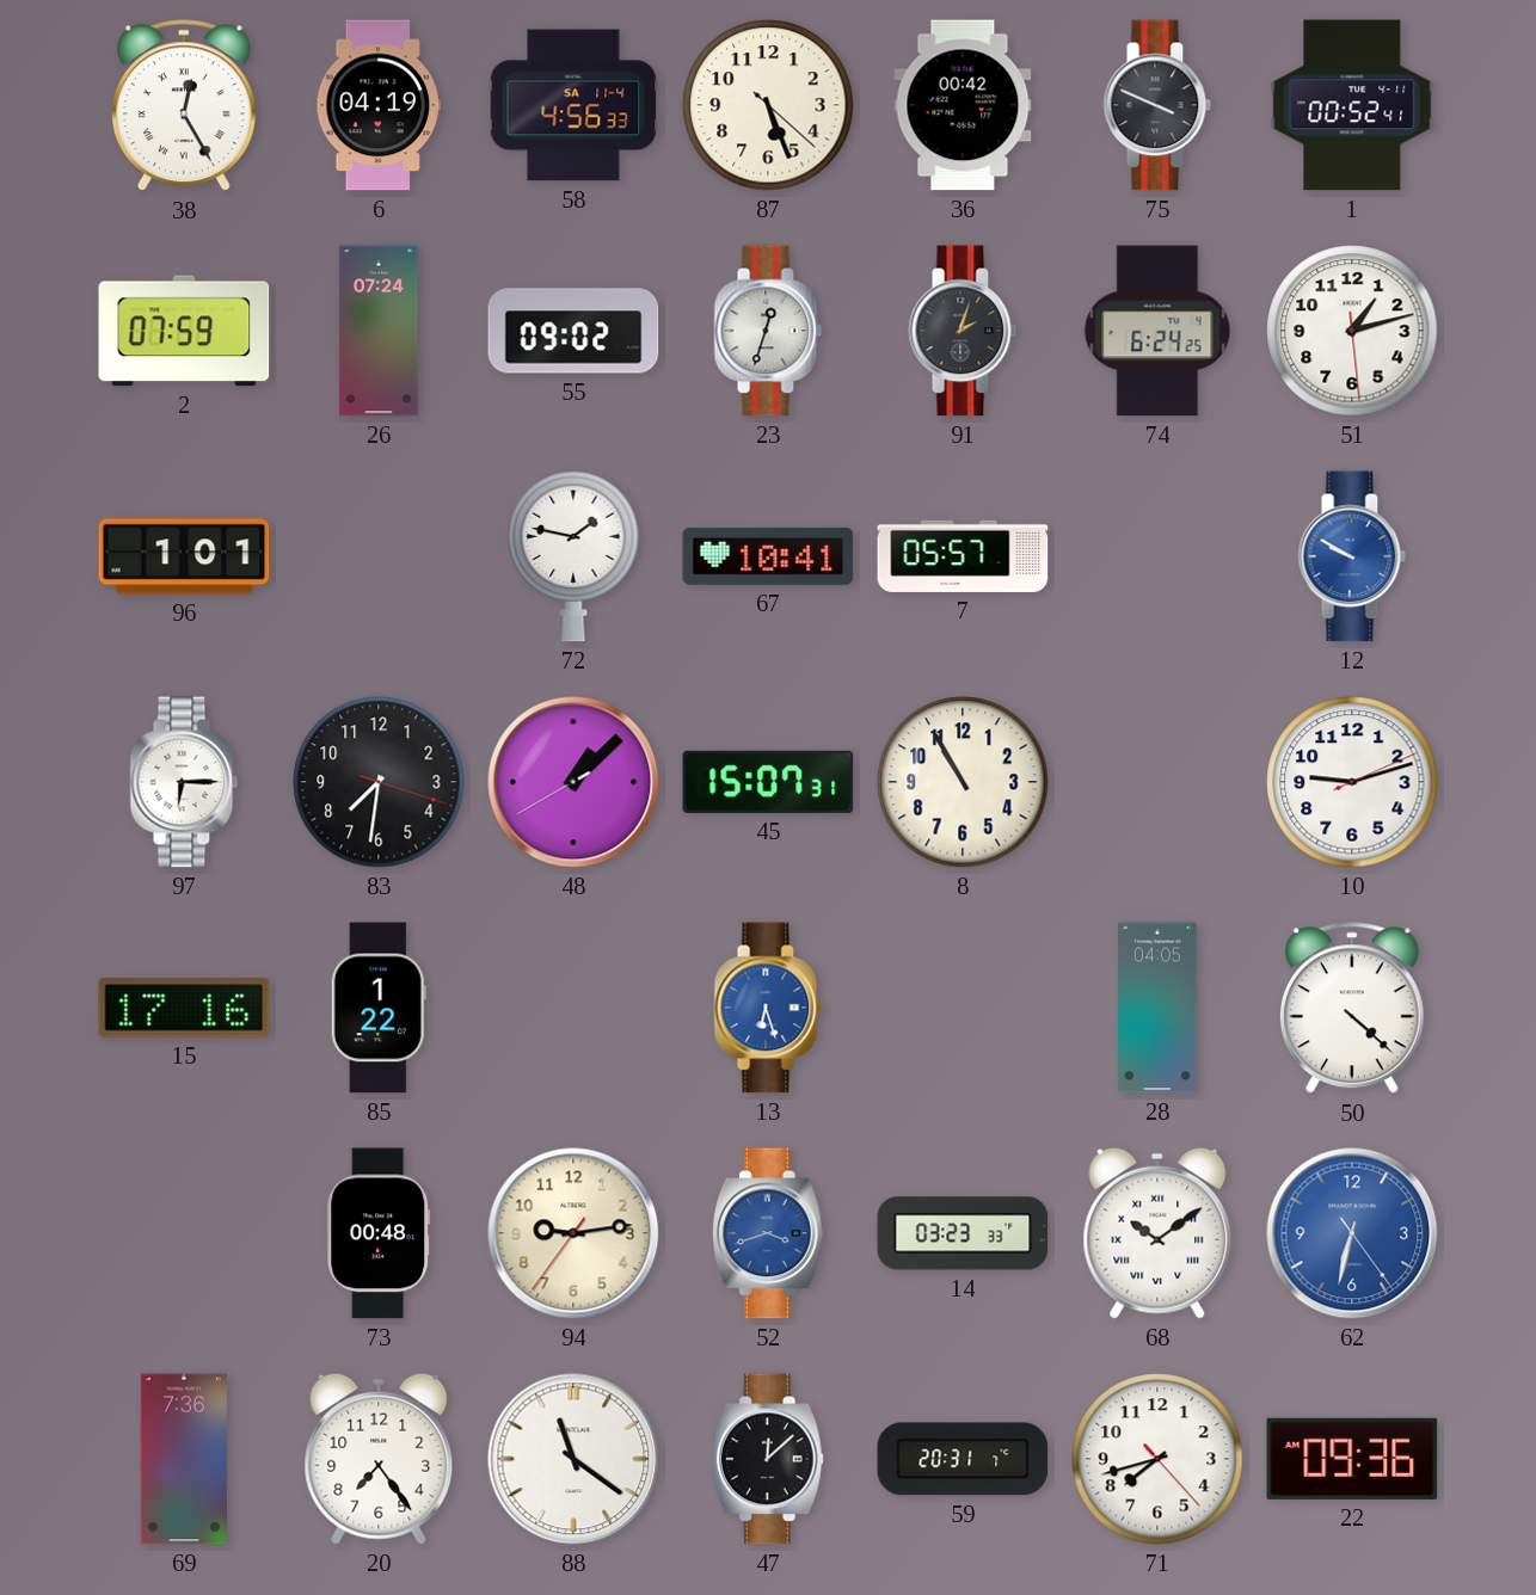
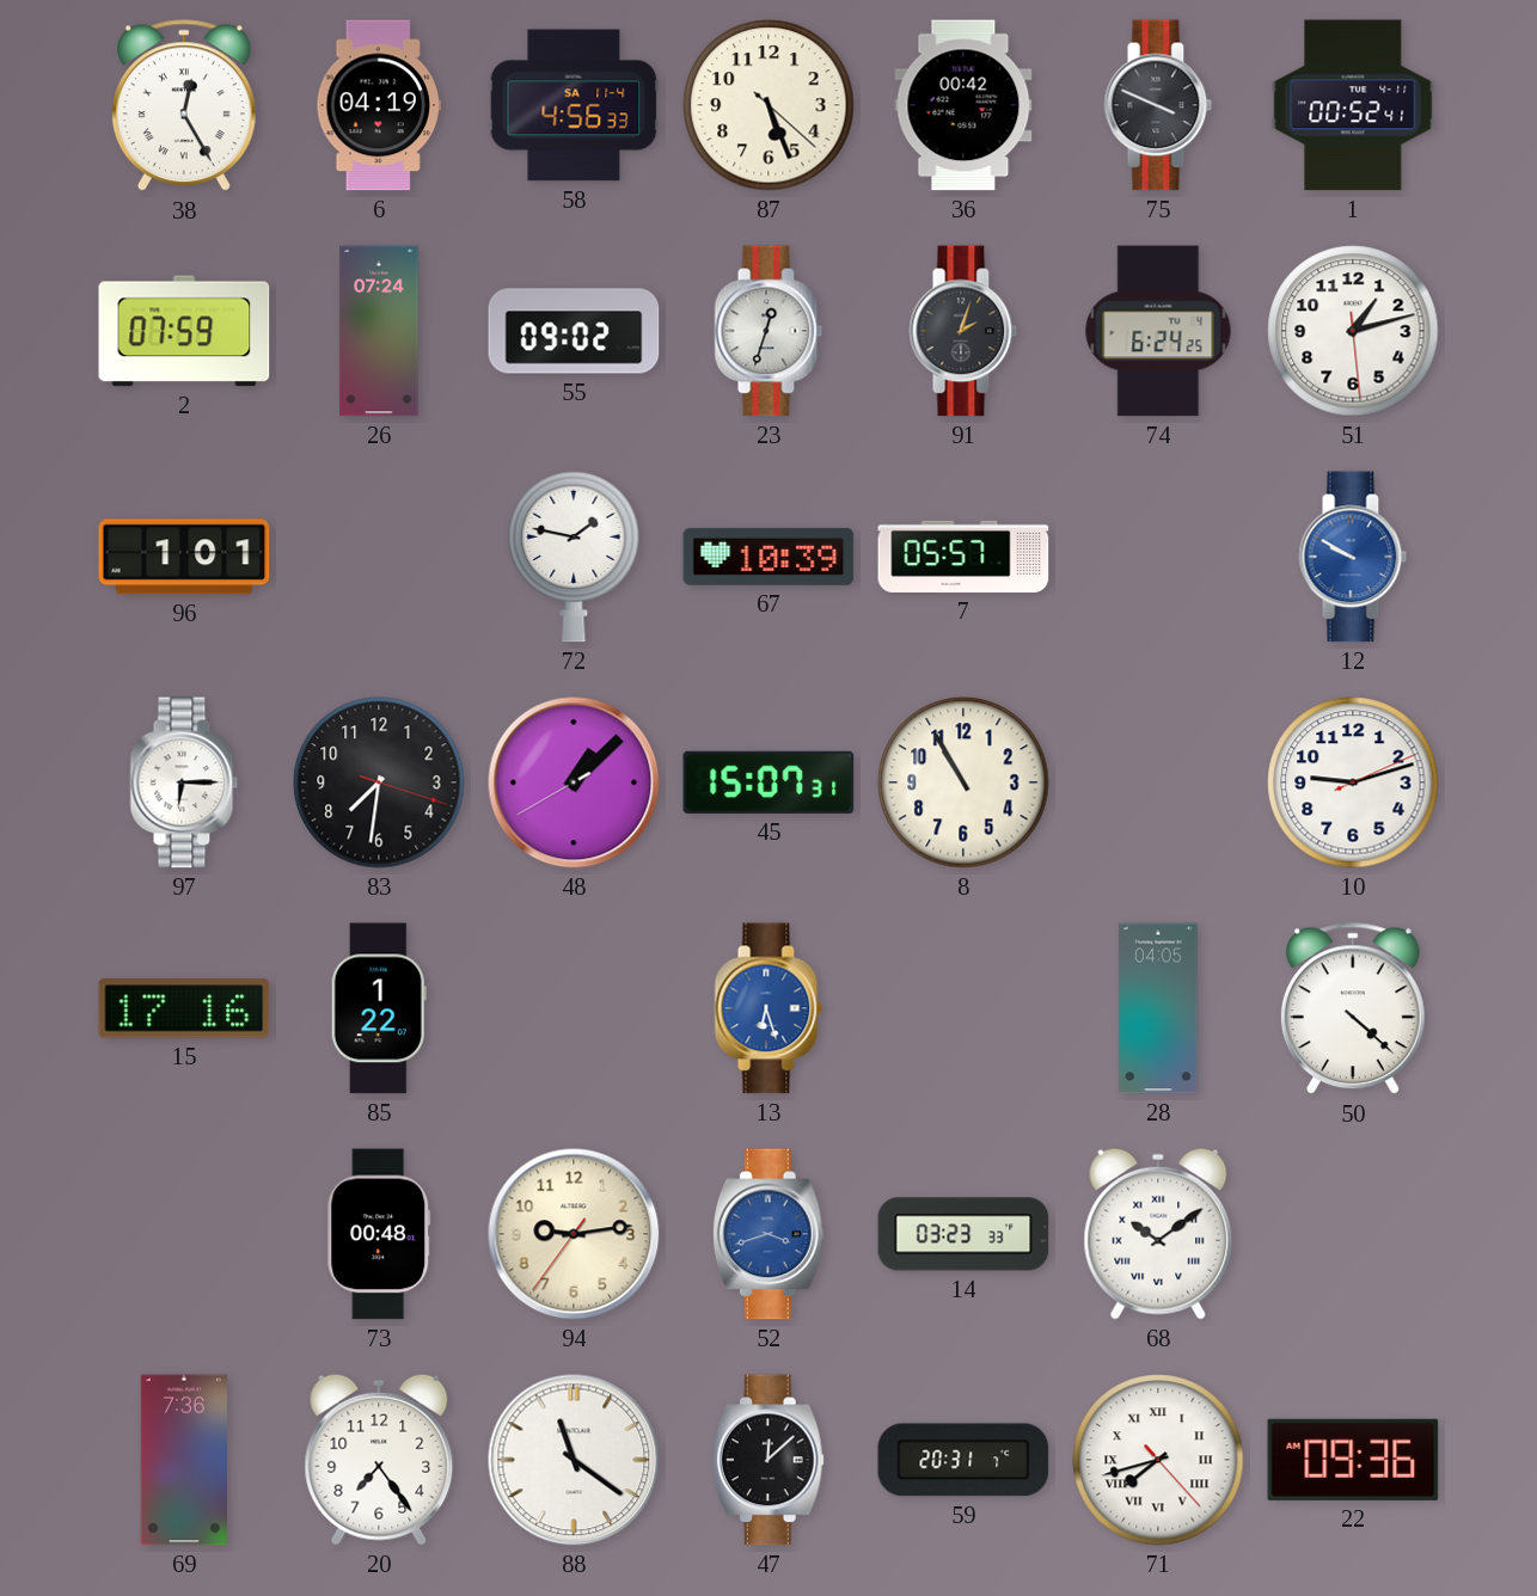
67: 10:41 -> 10:39 (768, 557)
62: 6:32 -> none (1352, 1233)
71 numerals: Arabic -> Roman (1158, 1460)
